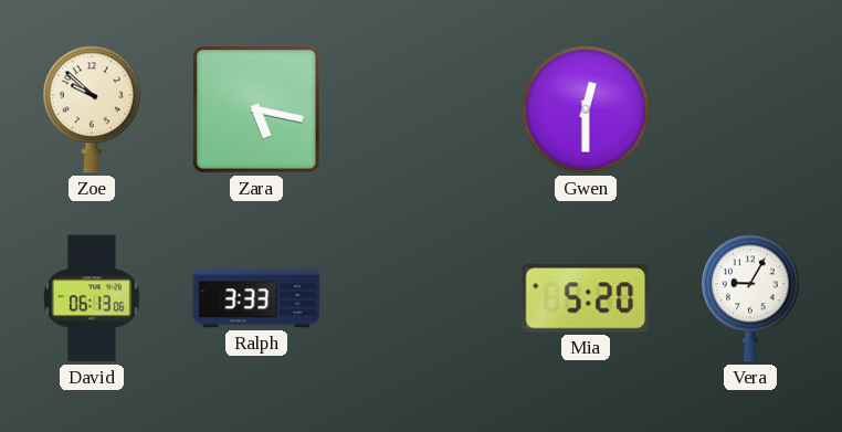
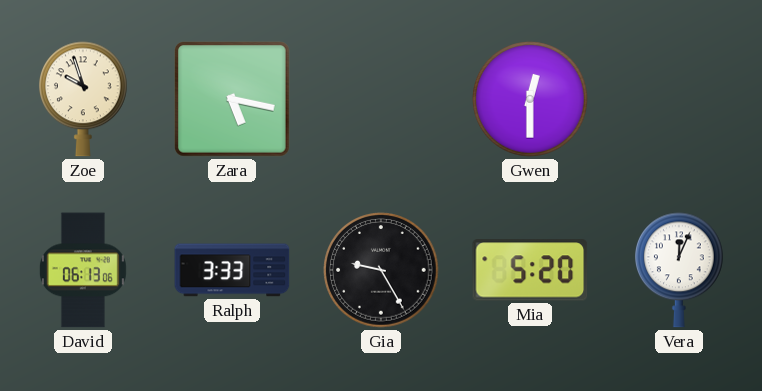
Zoe: 9:52 -> 9:57 (84, 99)
Gia: none -> 9:25 (381, 270)
Vera: 9:05 -> 12:04 (680, 270)
